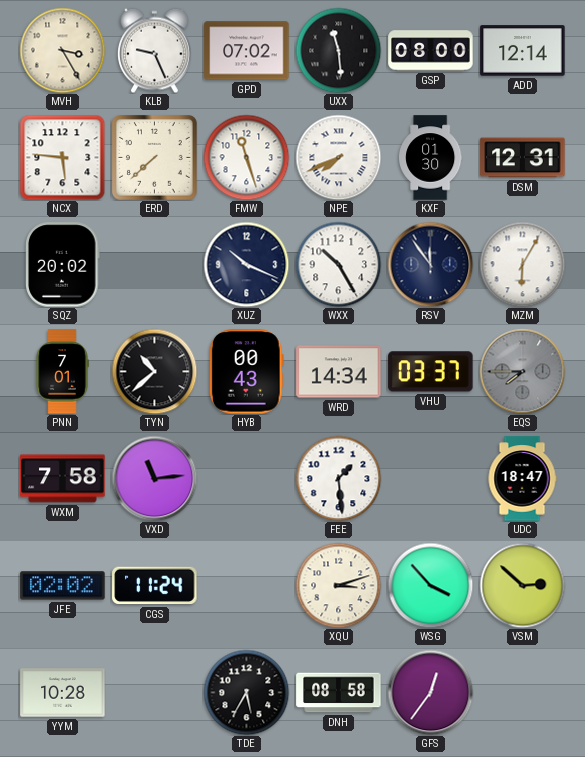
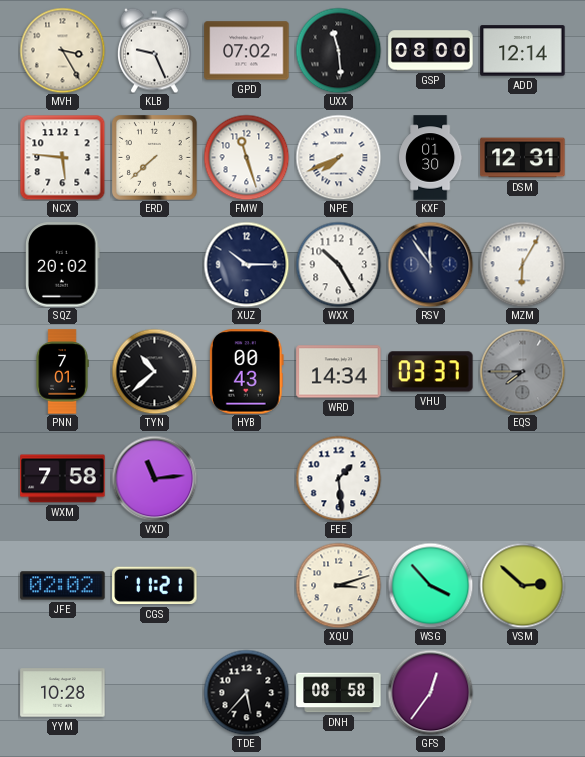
XUZ: 10:19 -> 10:15 (246, 264)
UDC: 18:47 -> none (522, 479)
CGS: 11:24 -> 11:21 (155, 586)
TDE: 5:35 -> 5:37 (246, 692)
